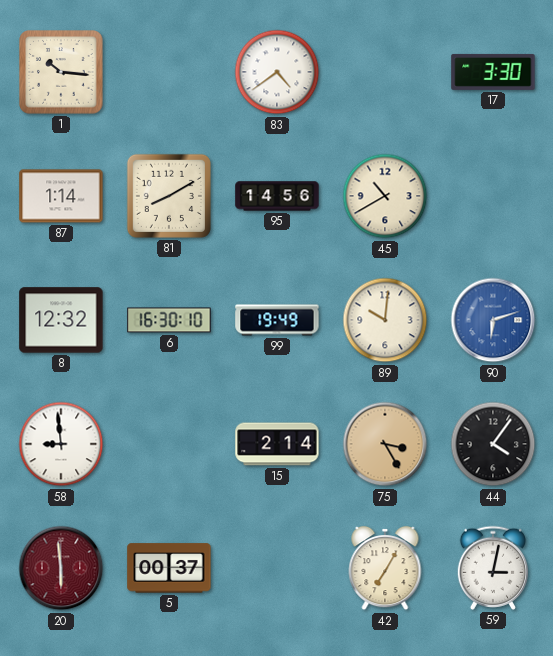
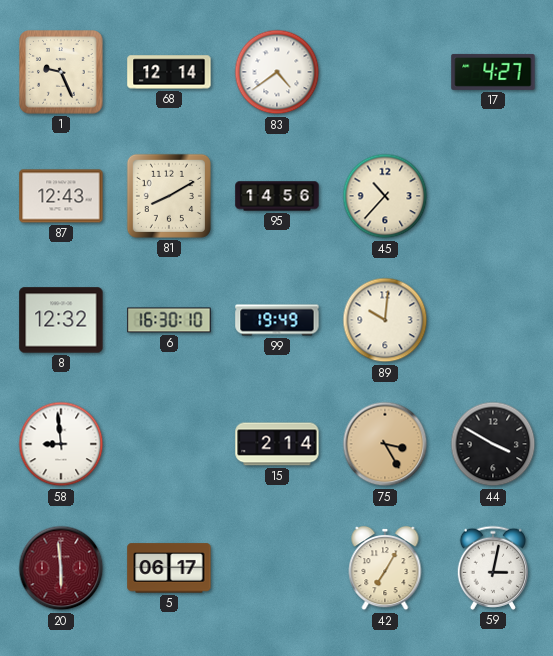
1: 10:16 -> 9:26 (61, 72)
68: none -> 12:14 (169, 72)
17: 3:30 -> 4:27 (493, 72)
87: 1:14 -> 12:43 (61, 196)
45: 10:40 -> 10:37 (385, 196)
90: 6:12 -> none (493, 320)
44: 4:06 -> 3:50 (493, 444)
5: 00:37 -> 06:17 (169, 568)
